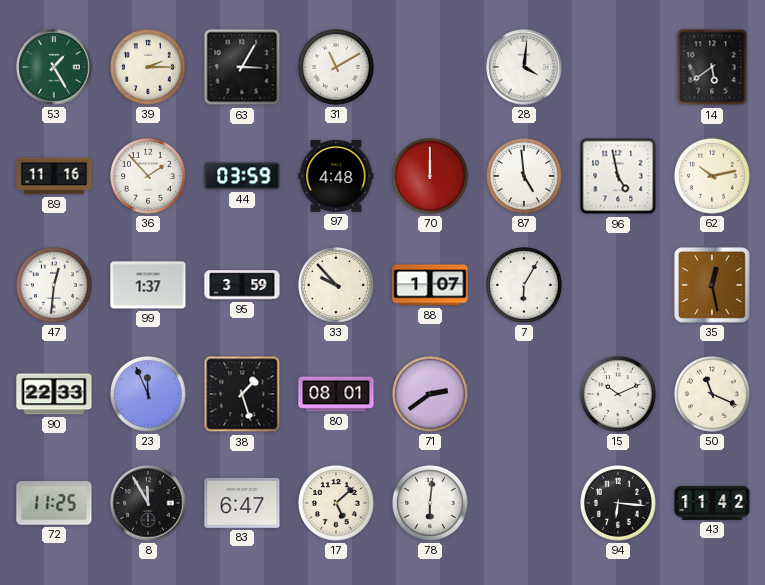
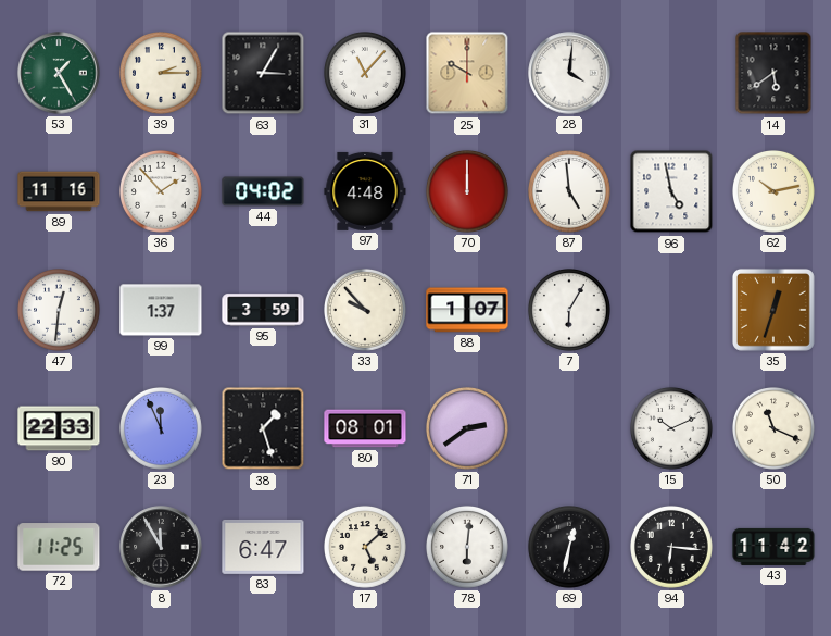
31: 11:10 -> 11:07 (366, 74)
25: none -> 10:00 (467, 73)
44: 03:59 -> 04:02 (263, 191)
35: 12:28 -> 12:33 (773, 310)
69: none -> 12:32 (570, 548)
